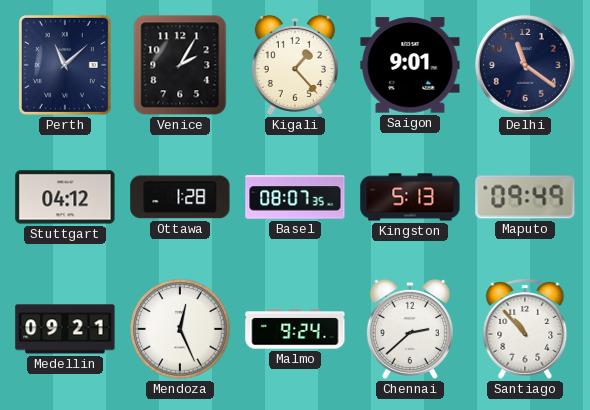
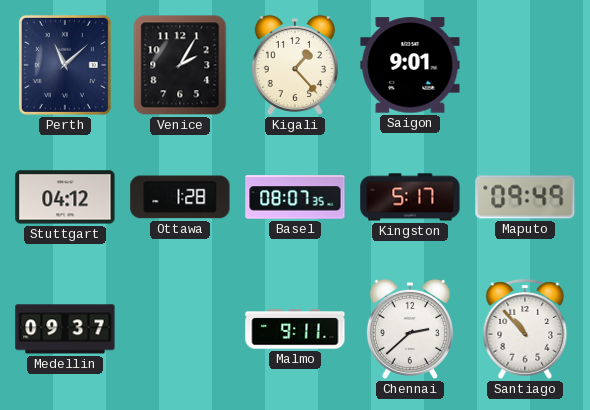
Delhi: 11:21 -> none (526, 66)
Kingston: 5:13 -> 5:17 (410, 197)
Medellin: 09:21 -> 09:37 (65, 329)
Mendoza: 12:26 -> none (180, 329)
Malmo: 9:24 -> 9:11 (295, 329)
